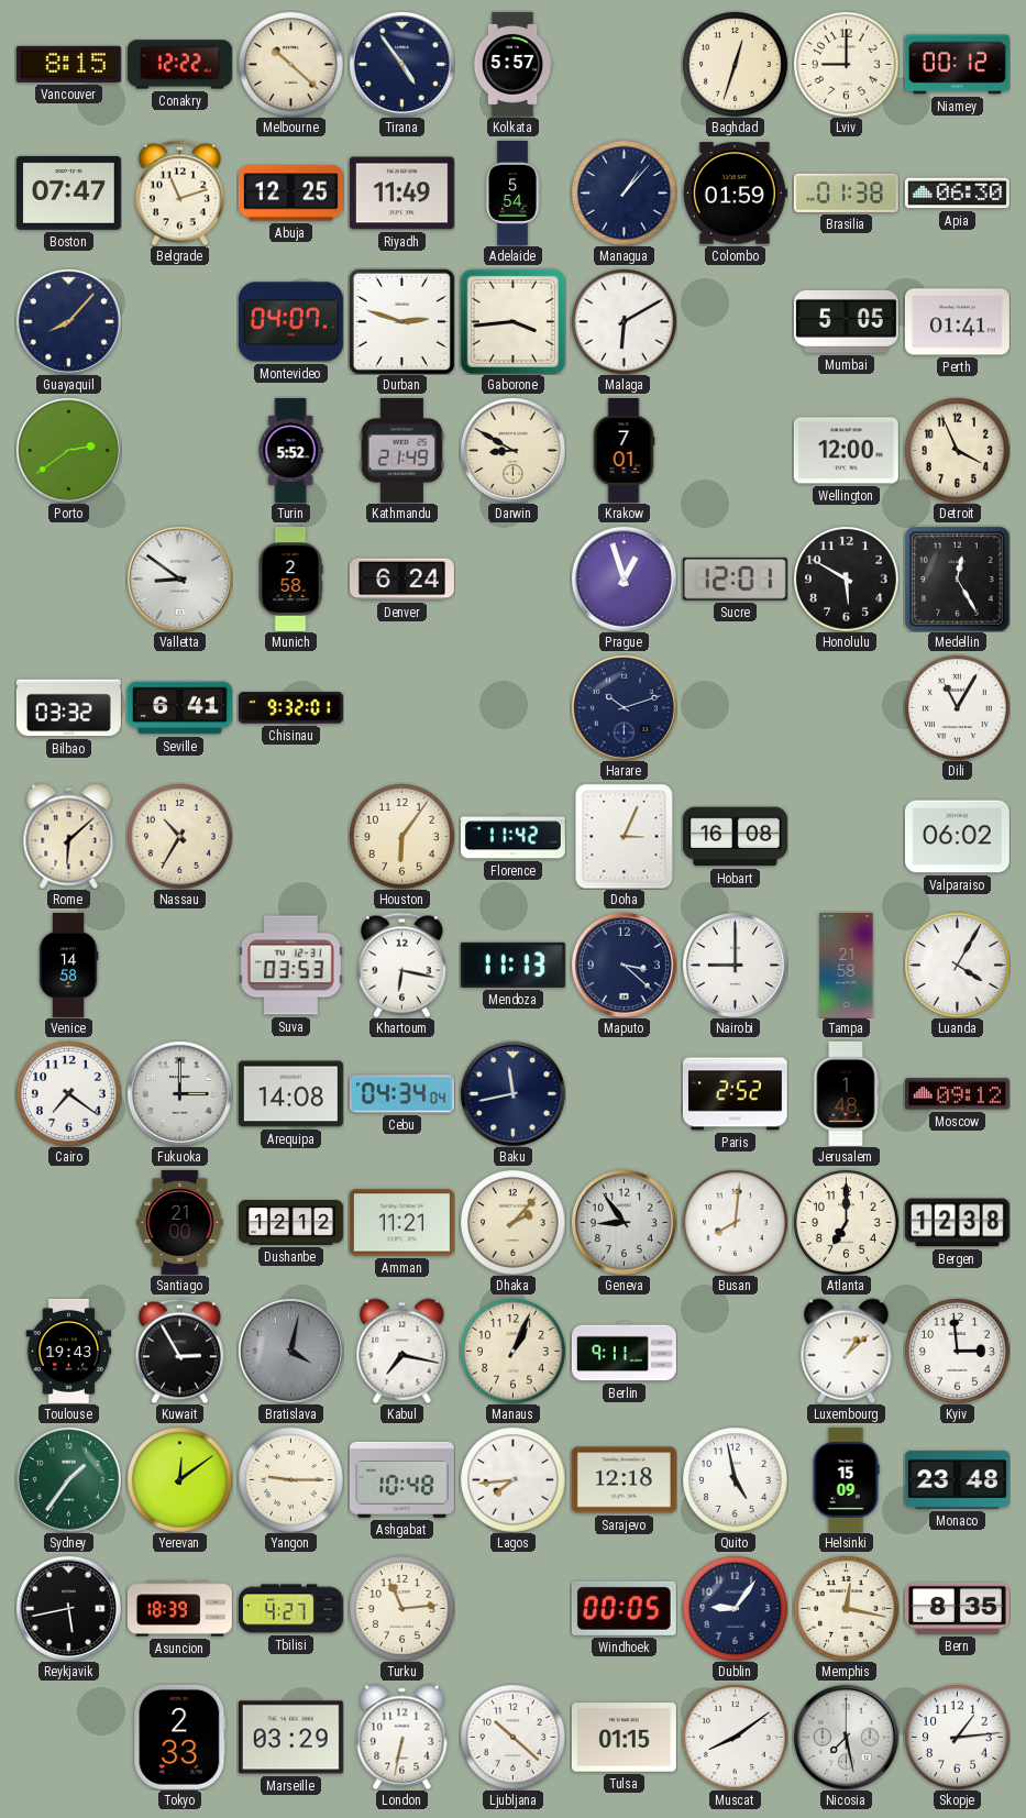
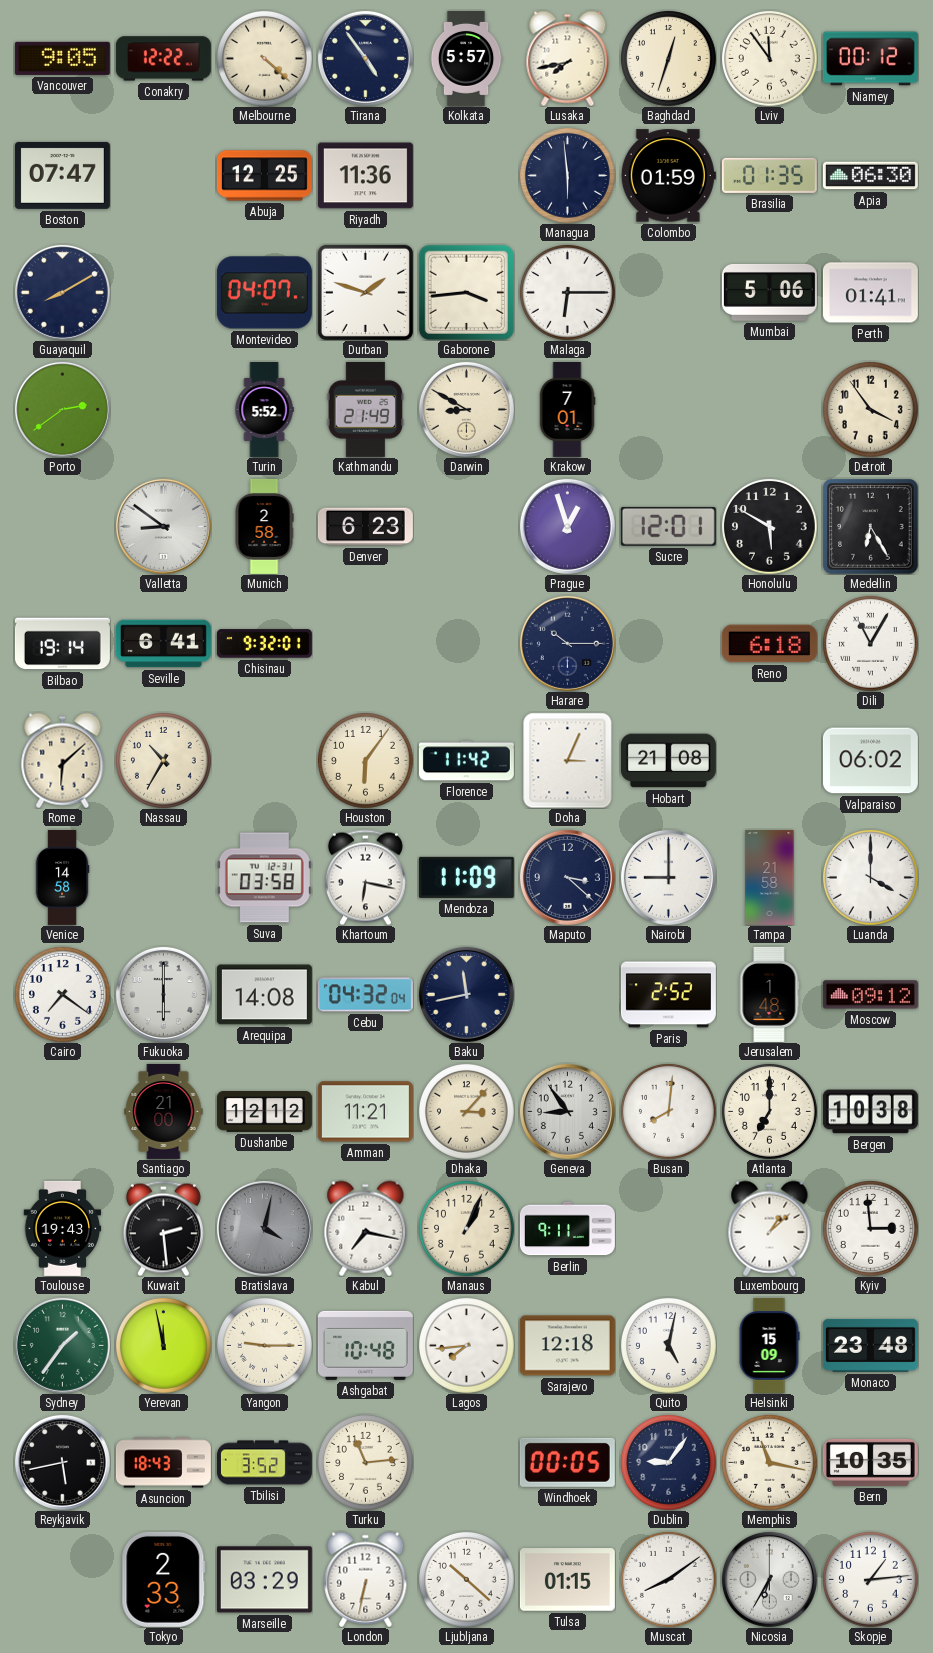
Vancouver: 8:15 -> 9:05 (62, 58)
Melbourne: 10:22 -> 4:22 (265, 59)
Lusaka: none -> 7:43 (568, 58)
Lviv: 9:00 -> 11:54 (770, 59)
Belgrade: 11:12 -> none (179, 192)
Riyadh: 11:49 -> 11:36 (365, 176)
Adelaide: 5:54 -> none (512, 192)
Managua: 1:07 -> 5:59 (568, 176)
Brasilia: 01:38 -> 01:35 (769, 175)
Guayaquil: 8:07 -> 8:10 (62, 292)
Durban: 2:48 -> 1:48 (365, 292)
Malaga: 6:10 -> 6:15 (568, 293)
Mumbai: 5:05 -> 5:06 (769, 293)
Wellington: 12:00 -> none (846, 451)
Detroit: 3:56 -> 3:54 (871, 410)
Denver: 6:24 -> 6:23 (365, 527)
Medellin: 12:25 -> 6:25 (870, 526)
Bilbao: 03:32 -> 19:14 (62, 644)
Harare: 10:12 -> 10:15 (567, 643)
Reno: none -> 6:18 (769, 644)
Hobart: 16:08 -> 21:08 (668, 761)
Suva: 03:53 -> 03:58 (264, 878)
Mendoza: 11:13 -> 11:09 (466, 877)
Luanda: 4:05 -> 4:00 (871, 878)
Fukuoka: 3:00 -> 6:00 (163, 994)
Cebu: 04:34 -> 04:32 (365, 995)
Dhaka: 2:07 -> 3:07 (467, 1112)
Bergen: 12:38 -> 10:38 (870, 1112)
Kuwait: 2:55 -> 2:29 (163, 1228)
Yerevan: 12:09 -> 11:58 (164, 1346)
Quito: 4:58 -> 5:02 (669, 1346)
Asuncion: 18:39 -> 18:43 (163, 1463)
Tbilisi: 4:27 -> 3:52 (264, 1463)
Memphis: 12:17 -> 11:17 (770, 1463)
Bern: 8:35 -> 10:35 (870, 1462)
Nicosia: 7:28 -> 6:35 (769, 1579)
